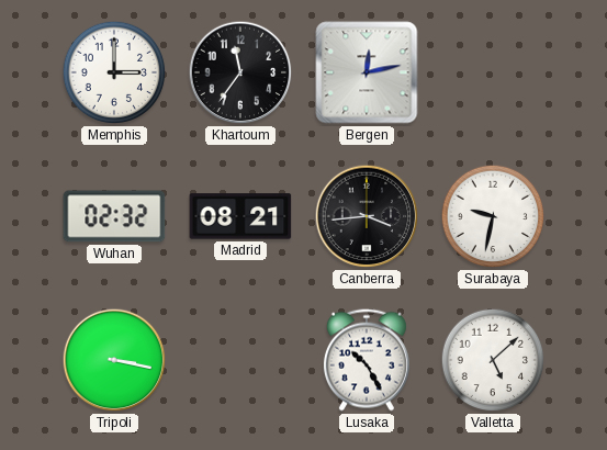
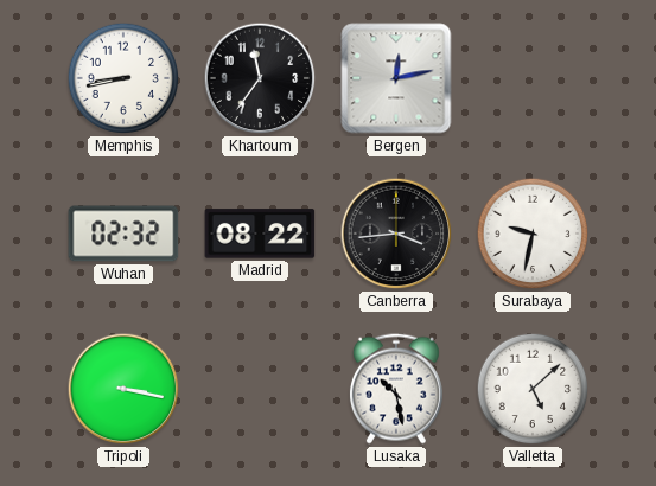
Memphis: 3:00 -> 8:43 (123, 78)
Madrid: 08:21 -> 08:22 (260, 234)
Lusaka: 10:25 -> 10:28 (396, 389)
